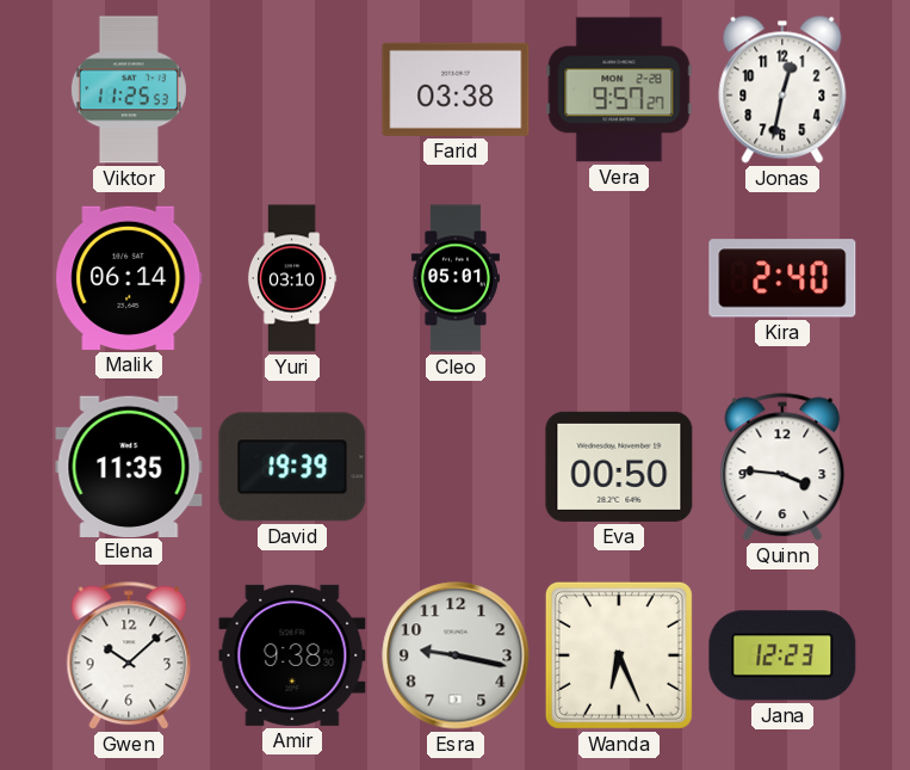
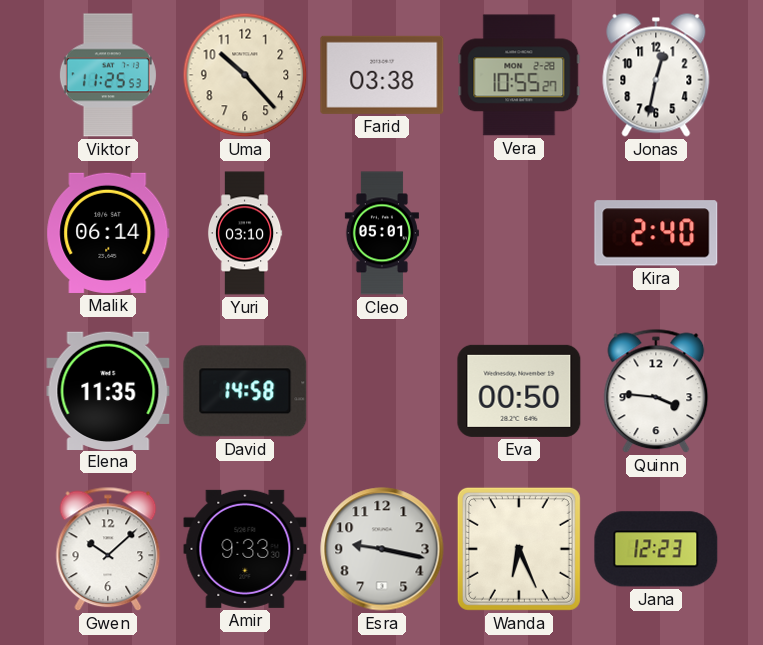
Uma: none -> 10:23 (245, 75)
Vera: 9:57 -> 10:55 (519, 75)
David: 19:39 -> 14:58 (245, 391)
Amir: 9:38 -> 9:33 (245, 549)
